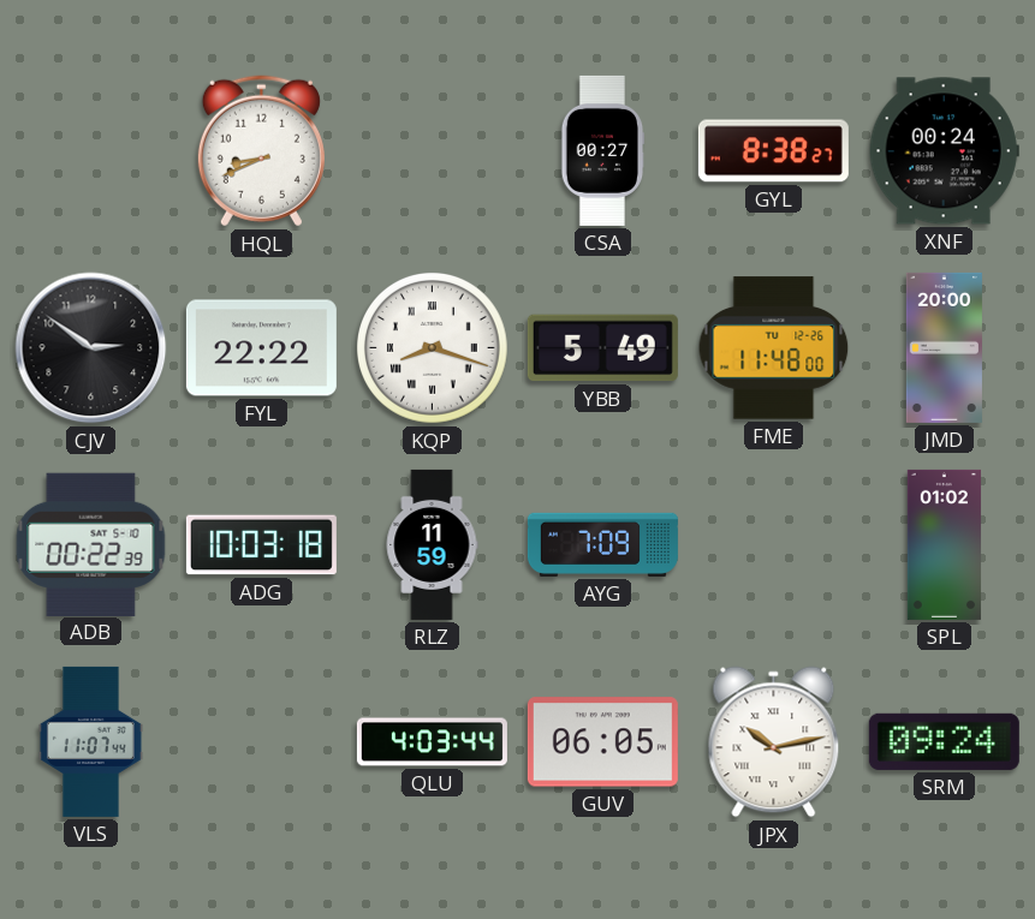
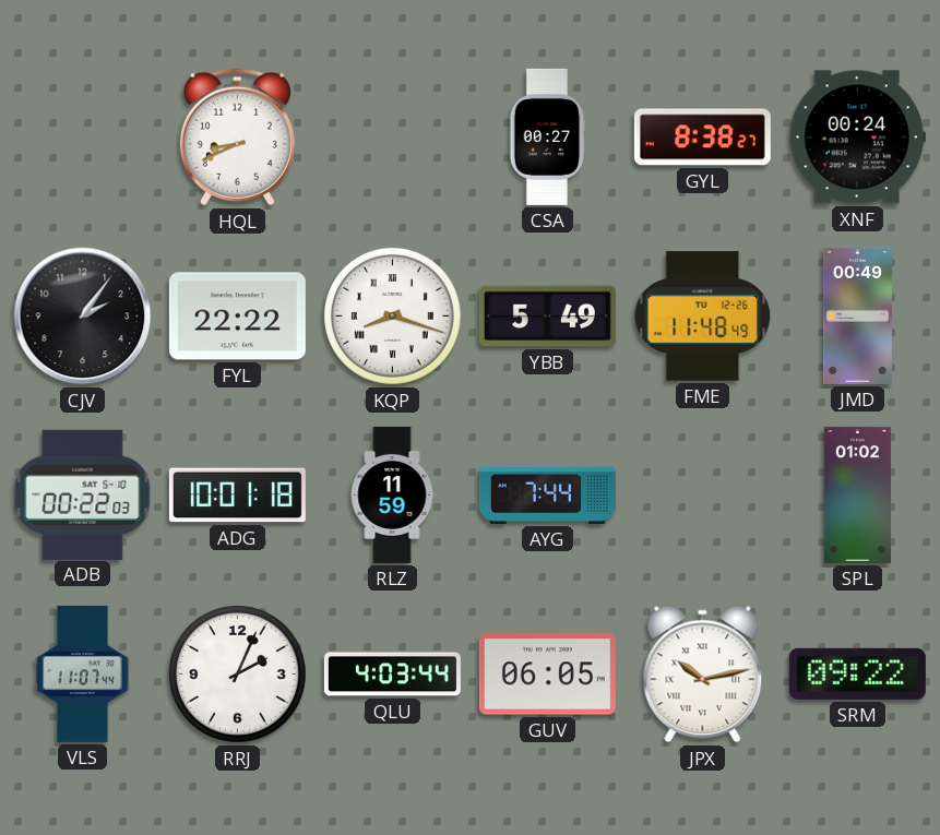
CJV: 2:51 -> 2:06 (83, 317)
FME: 11:48:00 -> 11:48:49 (703, 317)
JMD: 20:00 -> 00:49 (857, 315)
ADB: 00:22:39 -> 00:22:03 (83, 494)
ADG: 10:03 -> 10:01 (237, 496)
AYG: 7:09 -> 7:44 (547, 494)
RRJ: none -> 2:04 (238, 675)
SRM: 09:24 -> 09:22 (857, 673)
